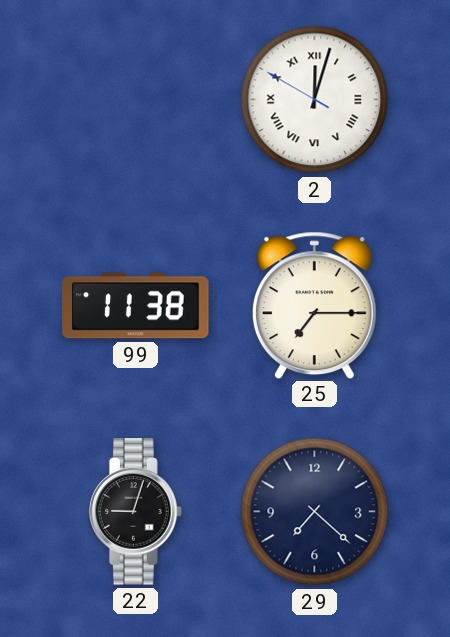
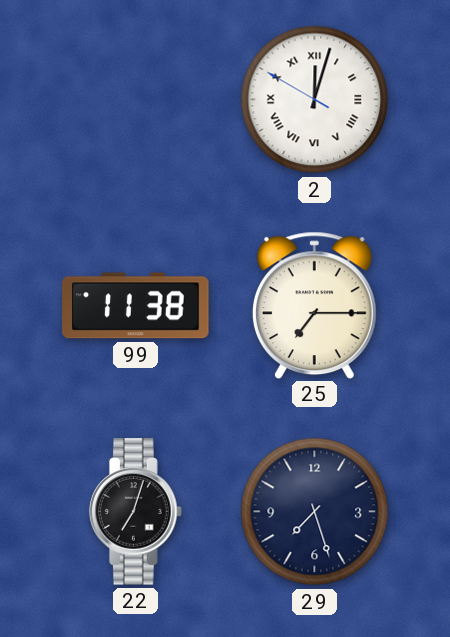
22: 9:03 -> 7:03 (136, 512)
29: 7:22 -> 7:27 (315, 512)
